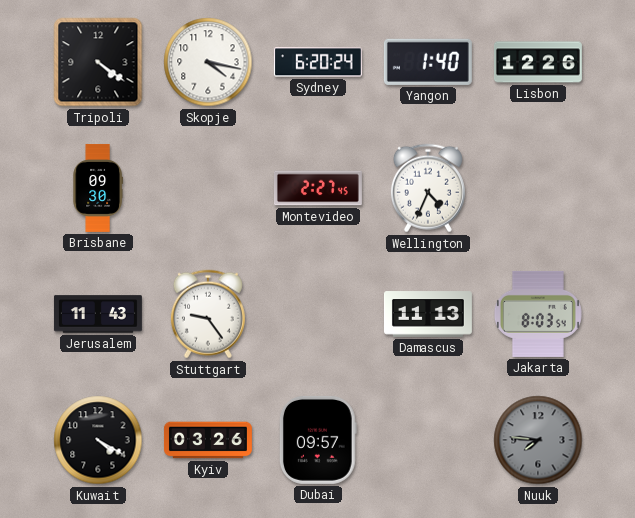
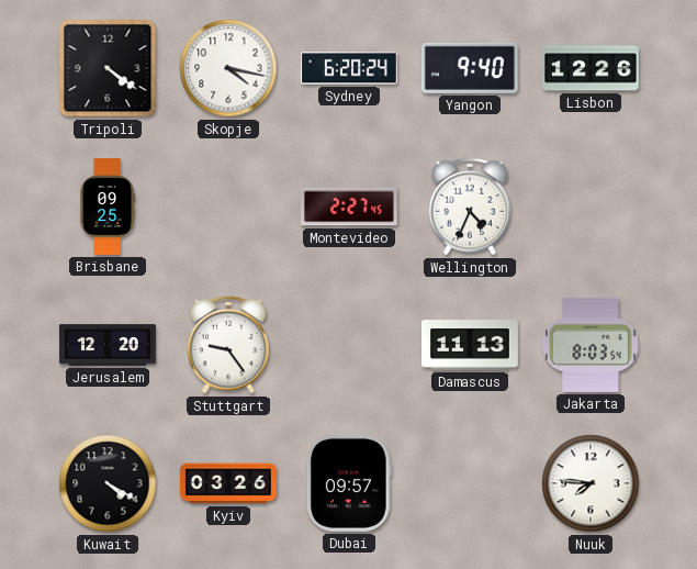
Yangon: 1:40 -> 9:40 (470, 68)
Brisbane: 09:30 -> 09:25 (108, 207)
Jerusalem: 11:43 -> 12:20 (108, 345)
Nuuk dial: grey -> white (591, 483)
